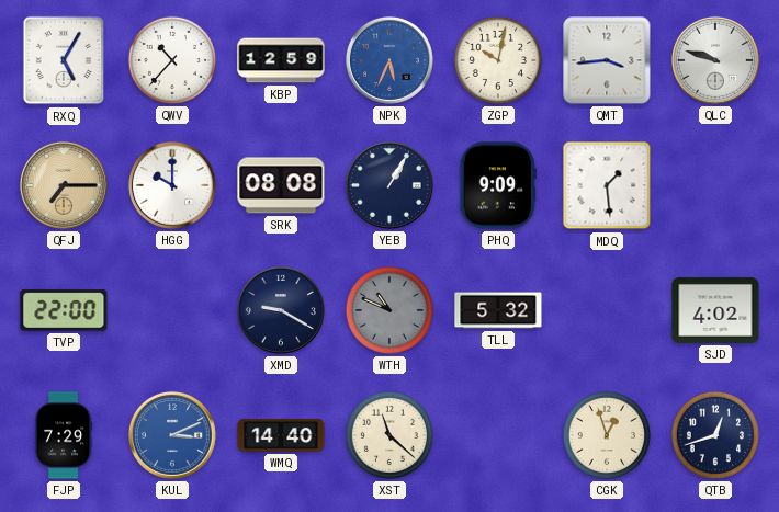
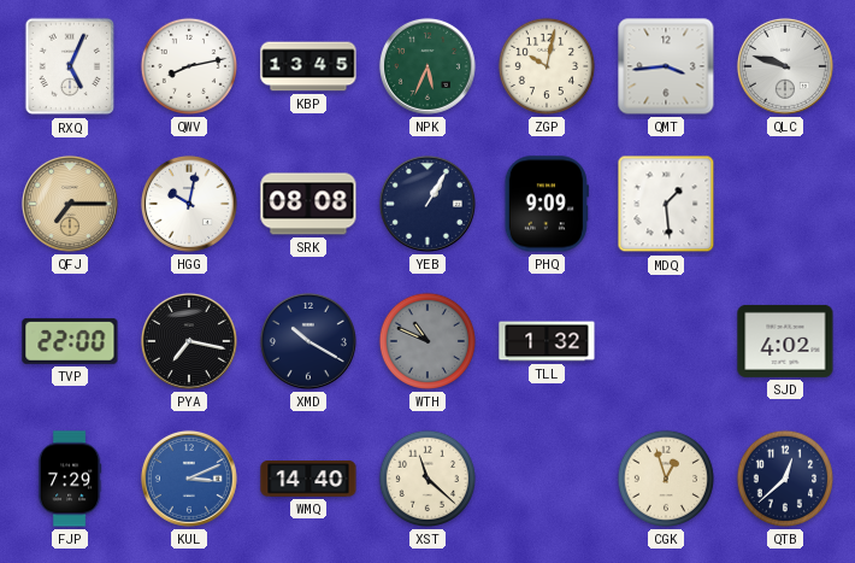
RXQ: 5:05 -> 5:04 (70, 66)
QWV: 10:37 -> 8:13 (188, 66)
KBP: 12:59 -> 13:45 (308, 66)
NPK dial: blue -> green (427, 66)
HGG: 10:00 -> 10:02 (189, 204)
PYA: none -> 7:17 (189, 341)
XMD: 9:20 -> 10:20 (308, 341)
TLL: 5:32 -> 1:32 (547, 341)
QTB: 12:42 -> 12:38 (784, 479)
